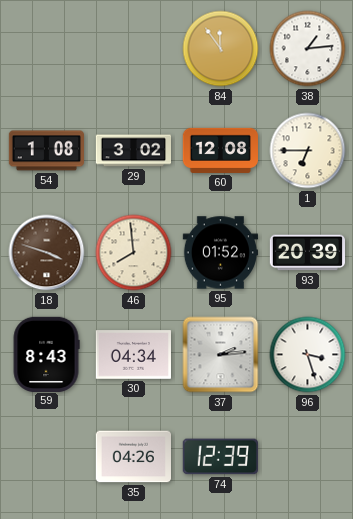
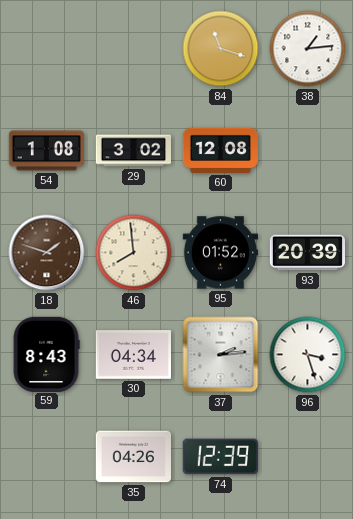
84: 11:54 -> 11:18 (221, 49)
1: 6:45 -> none (308, 151)
18: 3:48 -> 1:48 (47, 253)
